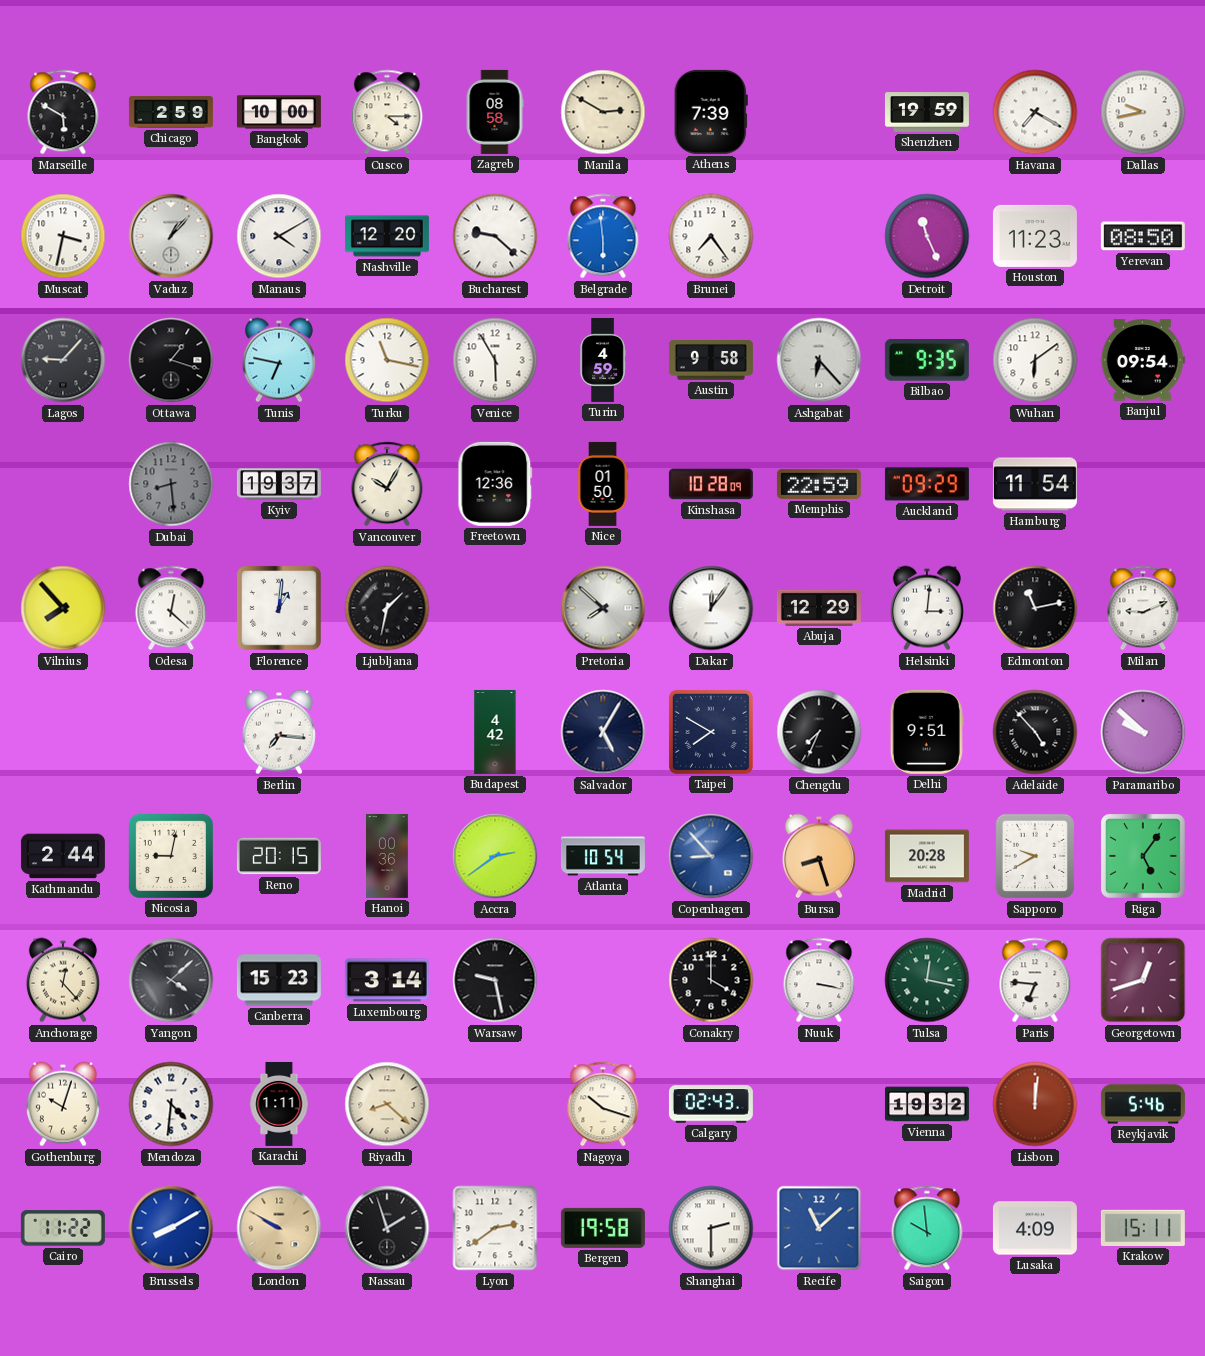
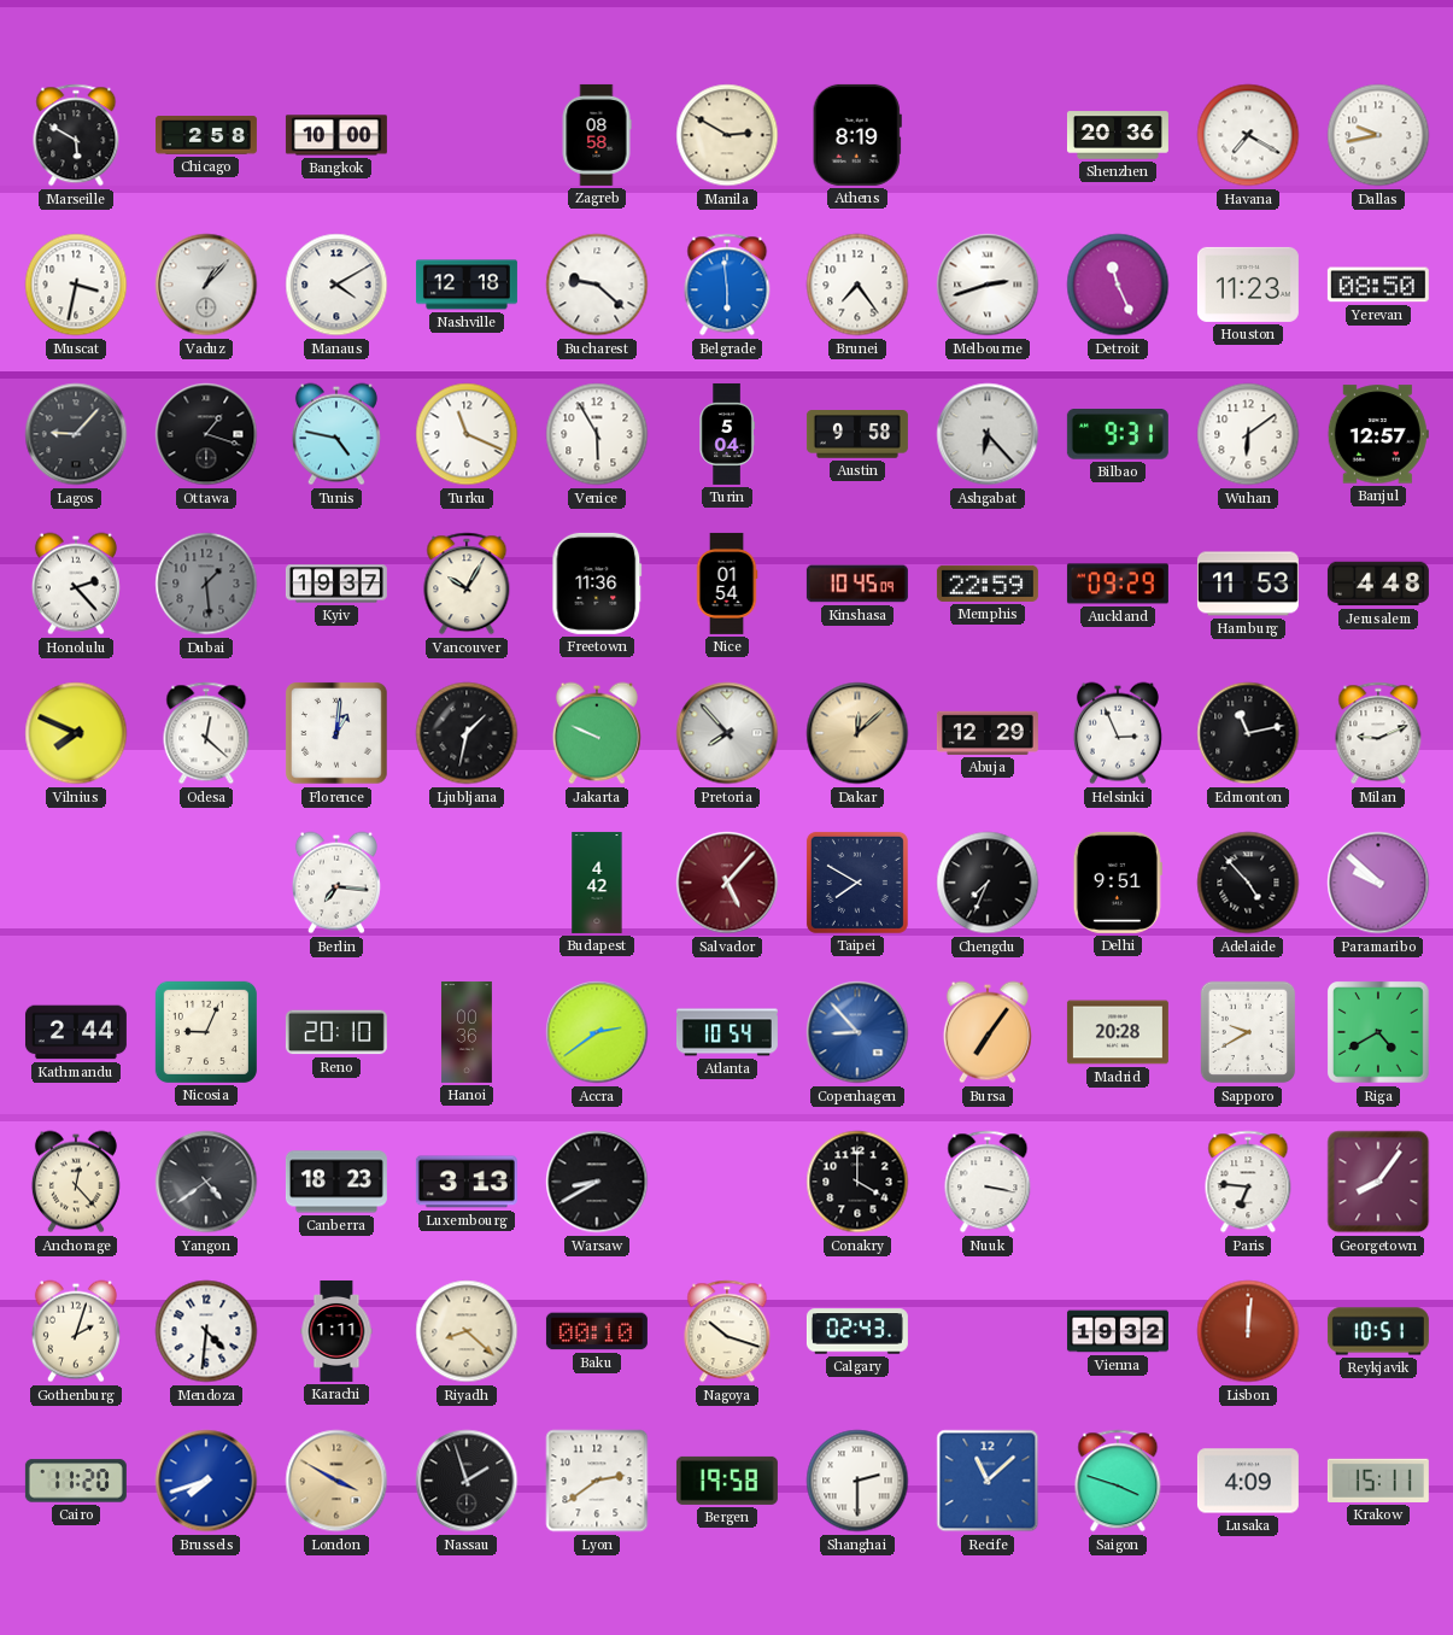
Chicago: 2:59 -> 2:58 (206, 135)
Cusco: 4:15 -> none (387, 112)
Athens: 7:39 -> 8:19 (857, 135)
Shenzhen: 19:59 -> 20:36 (1118, 135)
Nashville: 12:20 -> 12:18 (467, 285)
Melbourne: none -> 2:42 (988, 285)
Tunis: 6:47 -> 4:47 (336, 434)
Turku: 11:17 -> 11:19 (467, 434)
Turin: 4:59 -> 5:04 (727, 434)
Bilbao: 9:35 -> 9:31 (1118, 434)
Banjul: 09:54 -> 12:57 (1378, 434)
Honolulu: none -> 2:23 (76, 584)
Dubai: 8:29 -> 1:29 (206, 584)
Freetown: 12:36 -> 11:36 (597, 584)
Nice: 01:50 -> 01:54 (727, 584)
Kinshasa: 10:28 -> 10:45 (857, 584)
Hamburg: 11:54 -> 11:53 (1248, 584)
Jerusalem: none -> 4:48 (1378, 584)
Vilnius: 7:53 -> 7:49 (76, 733)
Jakarta: none -> 9:49 (597, 733)
Pretoria: 7:52 -> 7:53 (727, 733)
Dakar: 12:06 -> 12:08 (857, 733)
Dakar dial: white -> champagne (857, 733)
Helsinki: 3:01 -> 2:56 (1118, 733)
Salvador: 5:05 -> 5:07 (727, 883)
Salvador dial: navy -> burgundy (727, 883)
Nicosia: 9:02 -> 9:04 (206, 1032)
Reno: 20:15 -> 20:10 (336, 1032)
Bursa: 8:27 -> 7:06 (988, 1032)
Riga: 5:06 -> 4:40 (1379, 1033)
Yangon: 4:08 -> 4:39 (206, 1182)
Canberra: 15:23 -> 18:23 (336, 1182)
Luxembourg: 3:14 -> 3:13 (467, 1182)
Warsaw: 9:28 -> 8:40 (597, 1182)
Tulsa: 12:17 -> none (927, 980)
Georgetown: 12:42 -> 8:06 (1378, 1182)
Gothenburg: 10:03 -> 2:03 (76, 1331)
Baku: none -> 00:10 (597, 1331)
Reykjavik: 5:46 -> 10:51 (1378, 1331)
Cairo: 11:22 -> 11:20 (76, 1481)
Brussels: 8:10 -> 7:42 (206, 1481)
London: 9:50 -> 3:50 (336, 1481)
Saigon: 9:59 -> 3:48 (1118, 1481)
